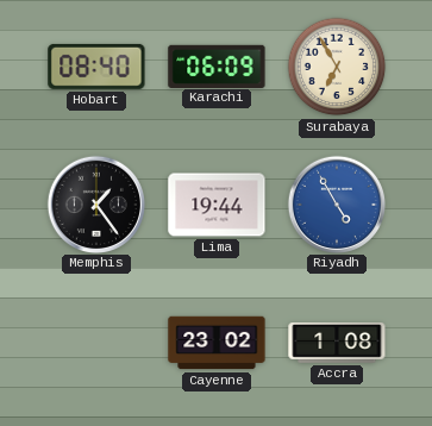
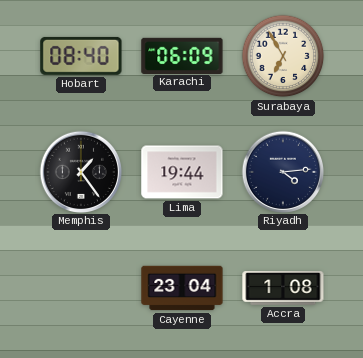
Riyadh: 4:55 -> 4:14 (282, 171)
Riyadh dial: blue -> navy (282, 171)
Cayenne: 23:02 -> 23:04 (182, 288)
